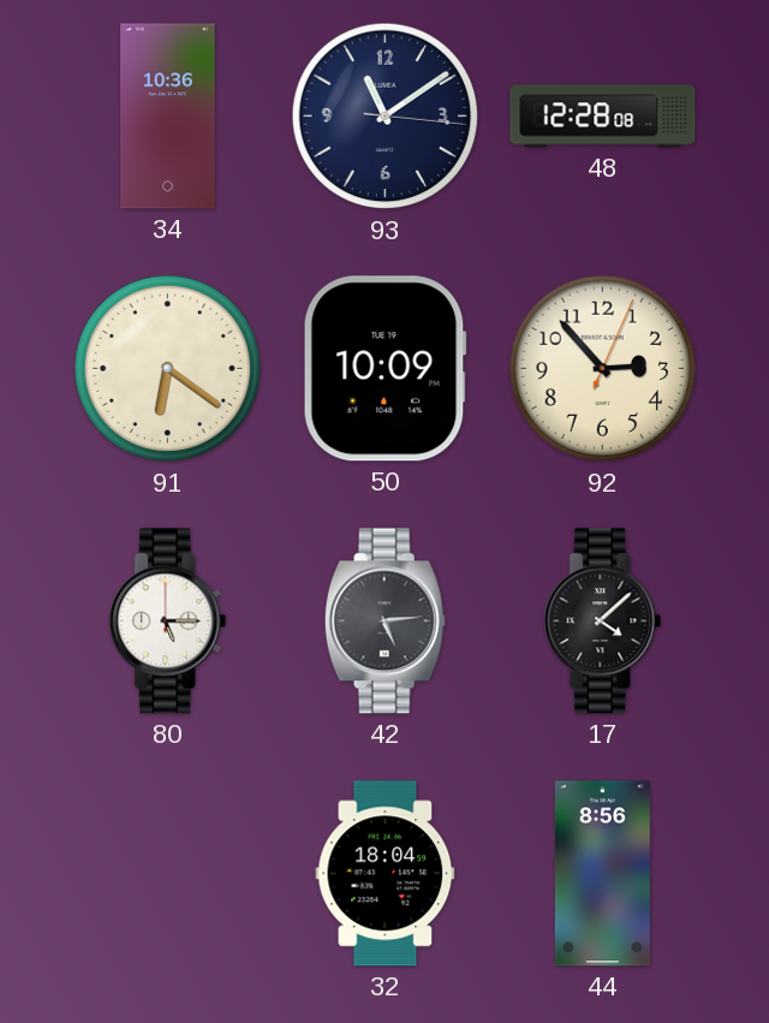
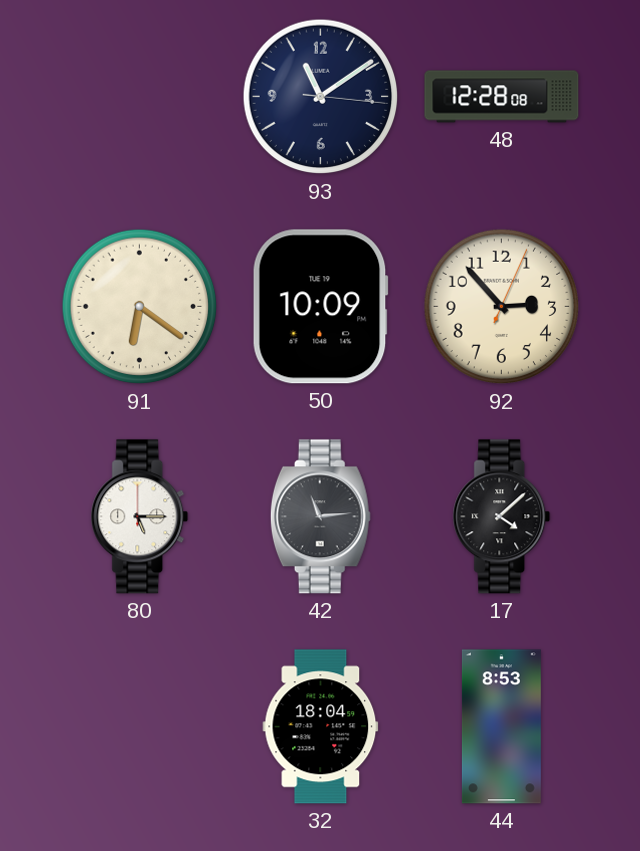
34: 10:36 -> none (168, 117)
42: 5:14 -> 11:14 (320, 517)
44: 8:56 -> 8:53 (501, 727)
